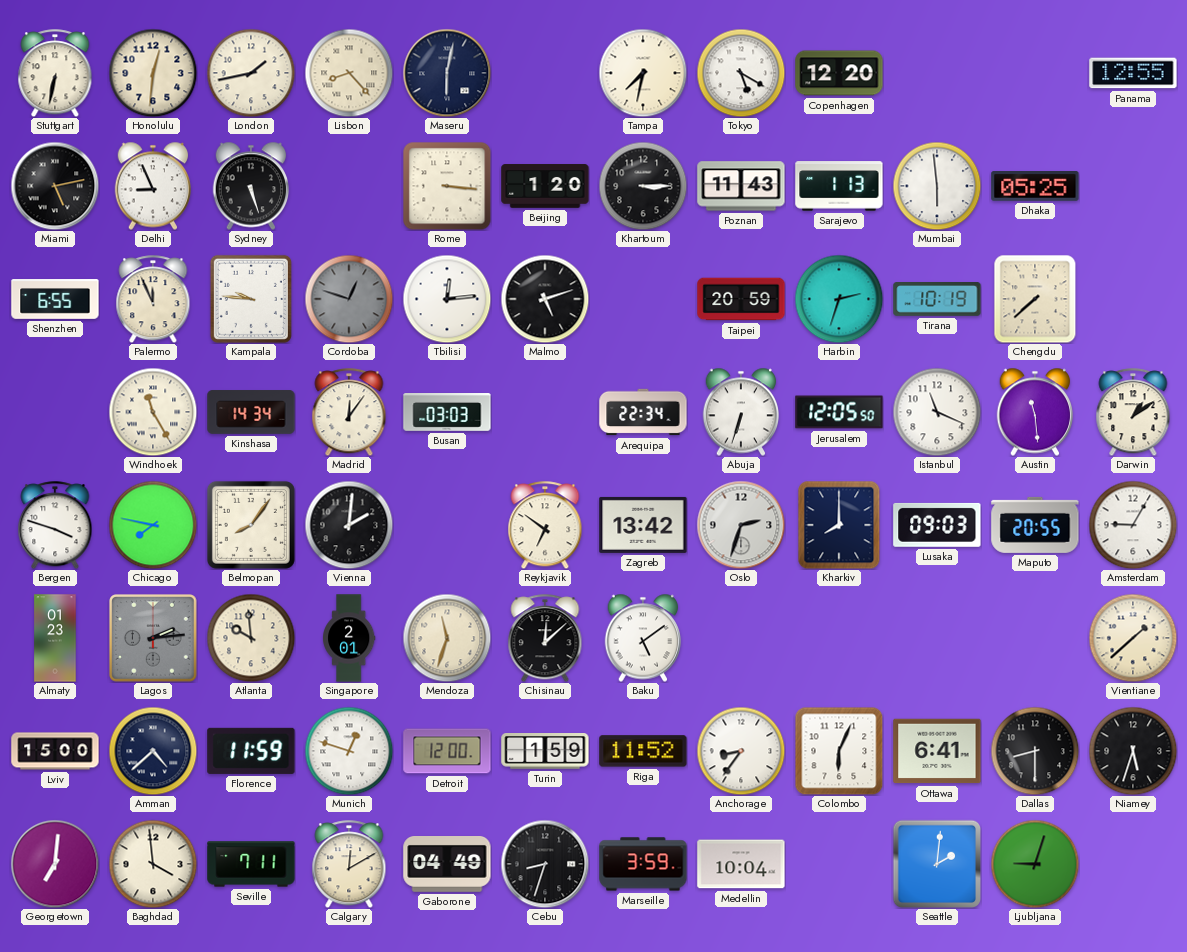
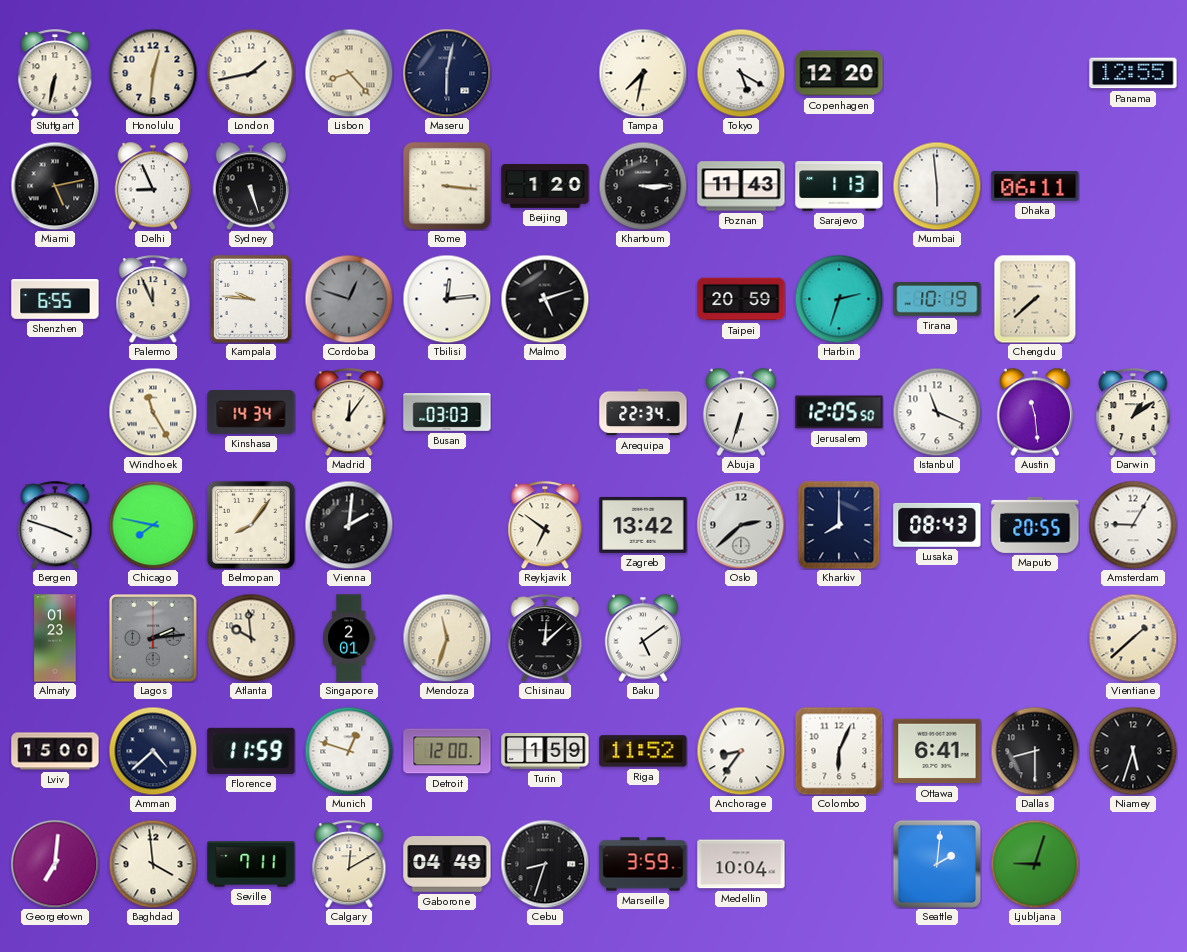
Dhaka: 05:25 -> 06:11 (1035, 187)
Oslo: 2:33 -> 2:38 (741, 525)
Lusaka: 09:03 -> 08:43 (937, 525)
